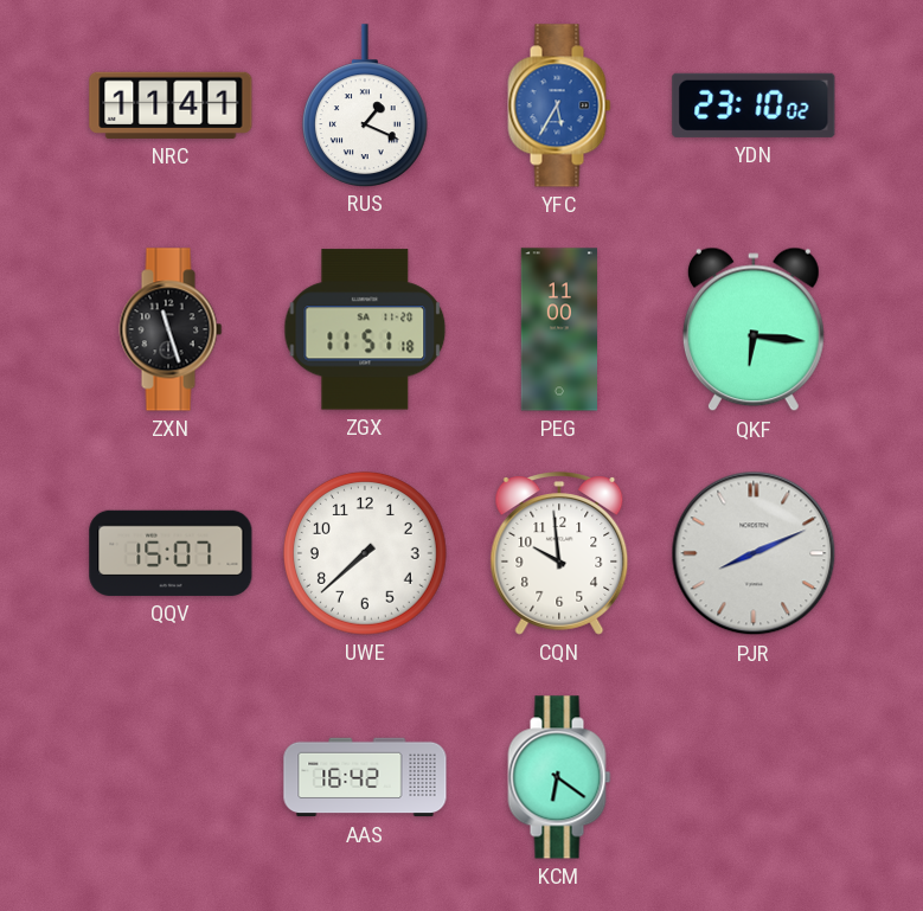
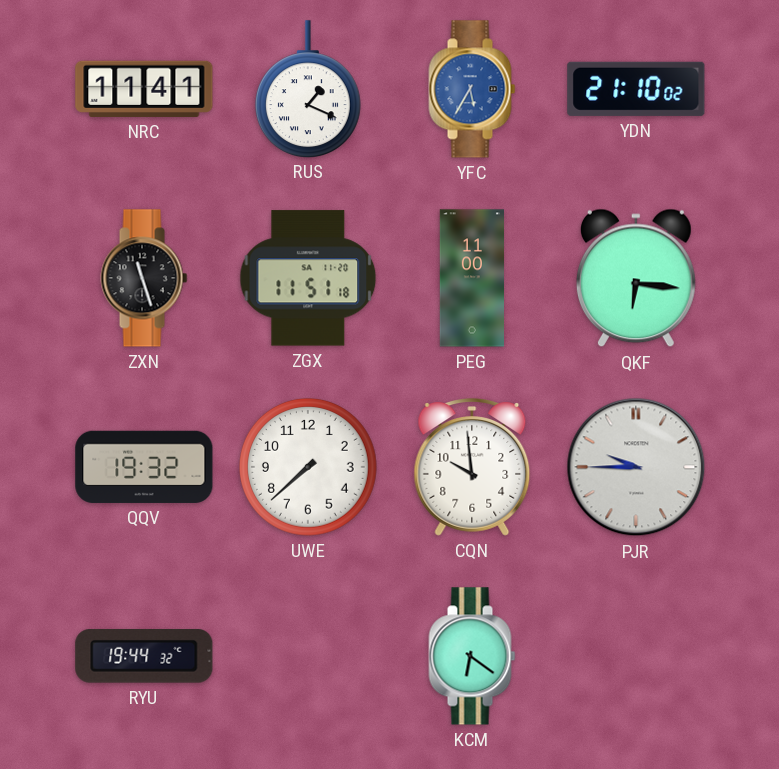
YDN: 23:10 -> 21:10 (636, 89)
QQV: 15:07 -> 19:32 (144, 467)
PJR: 8:11 -> 9:45 (636, 467)
RYU: none -> 19:44 (144, 656)
AAS: 16:42 -> none (365, 777)
